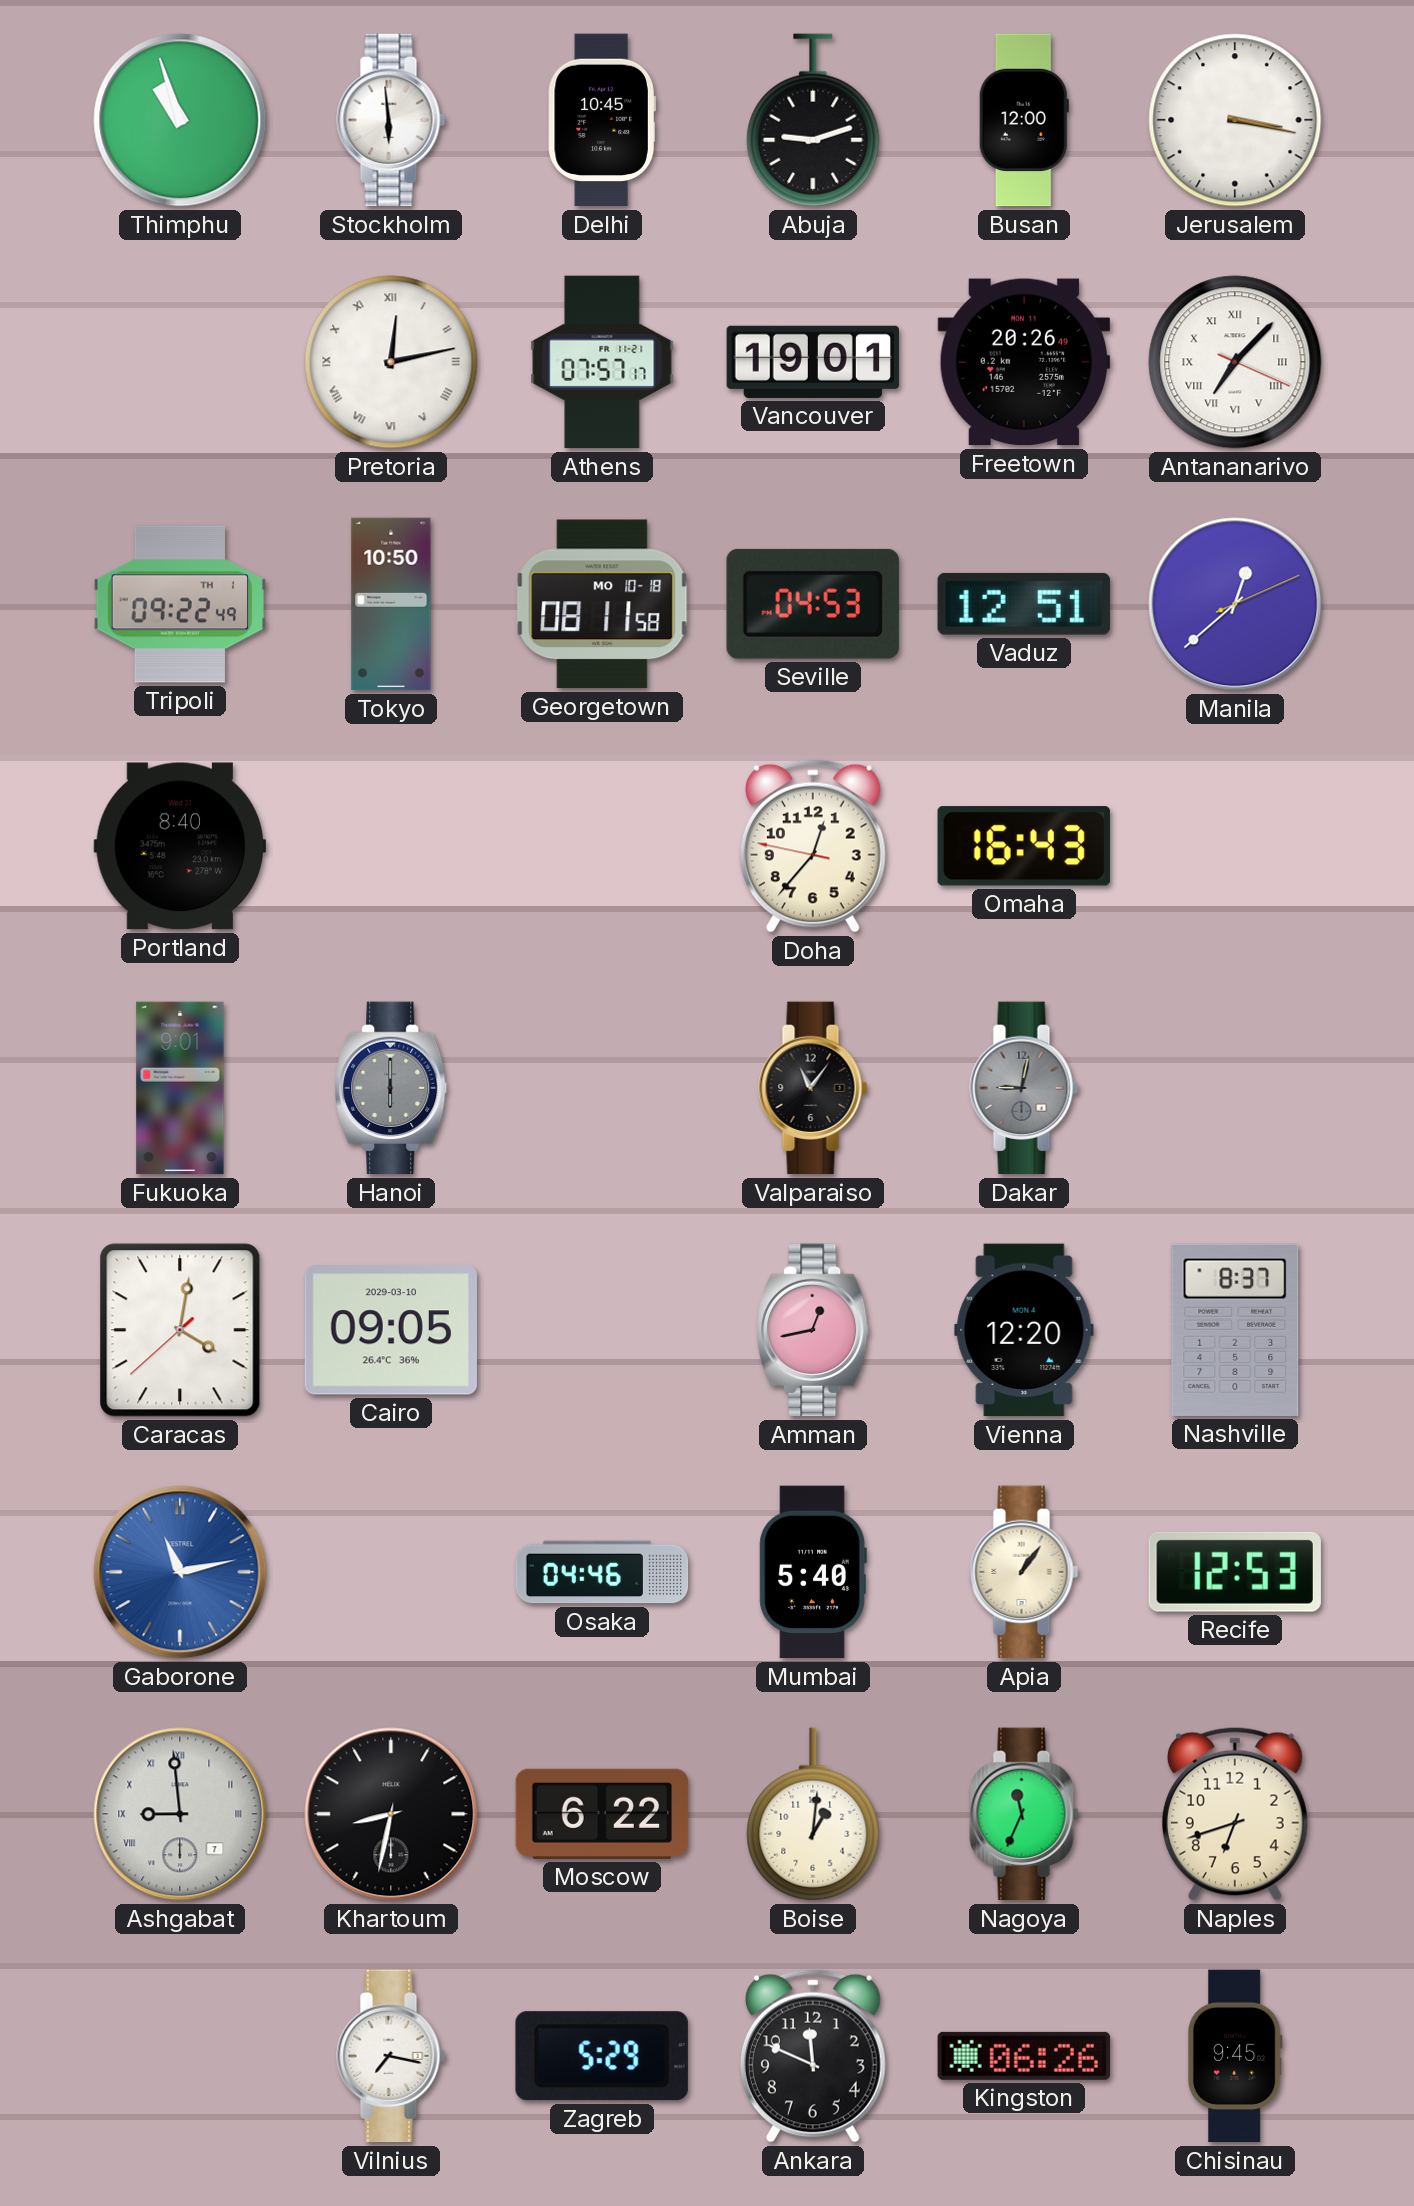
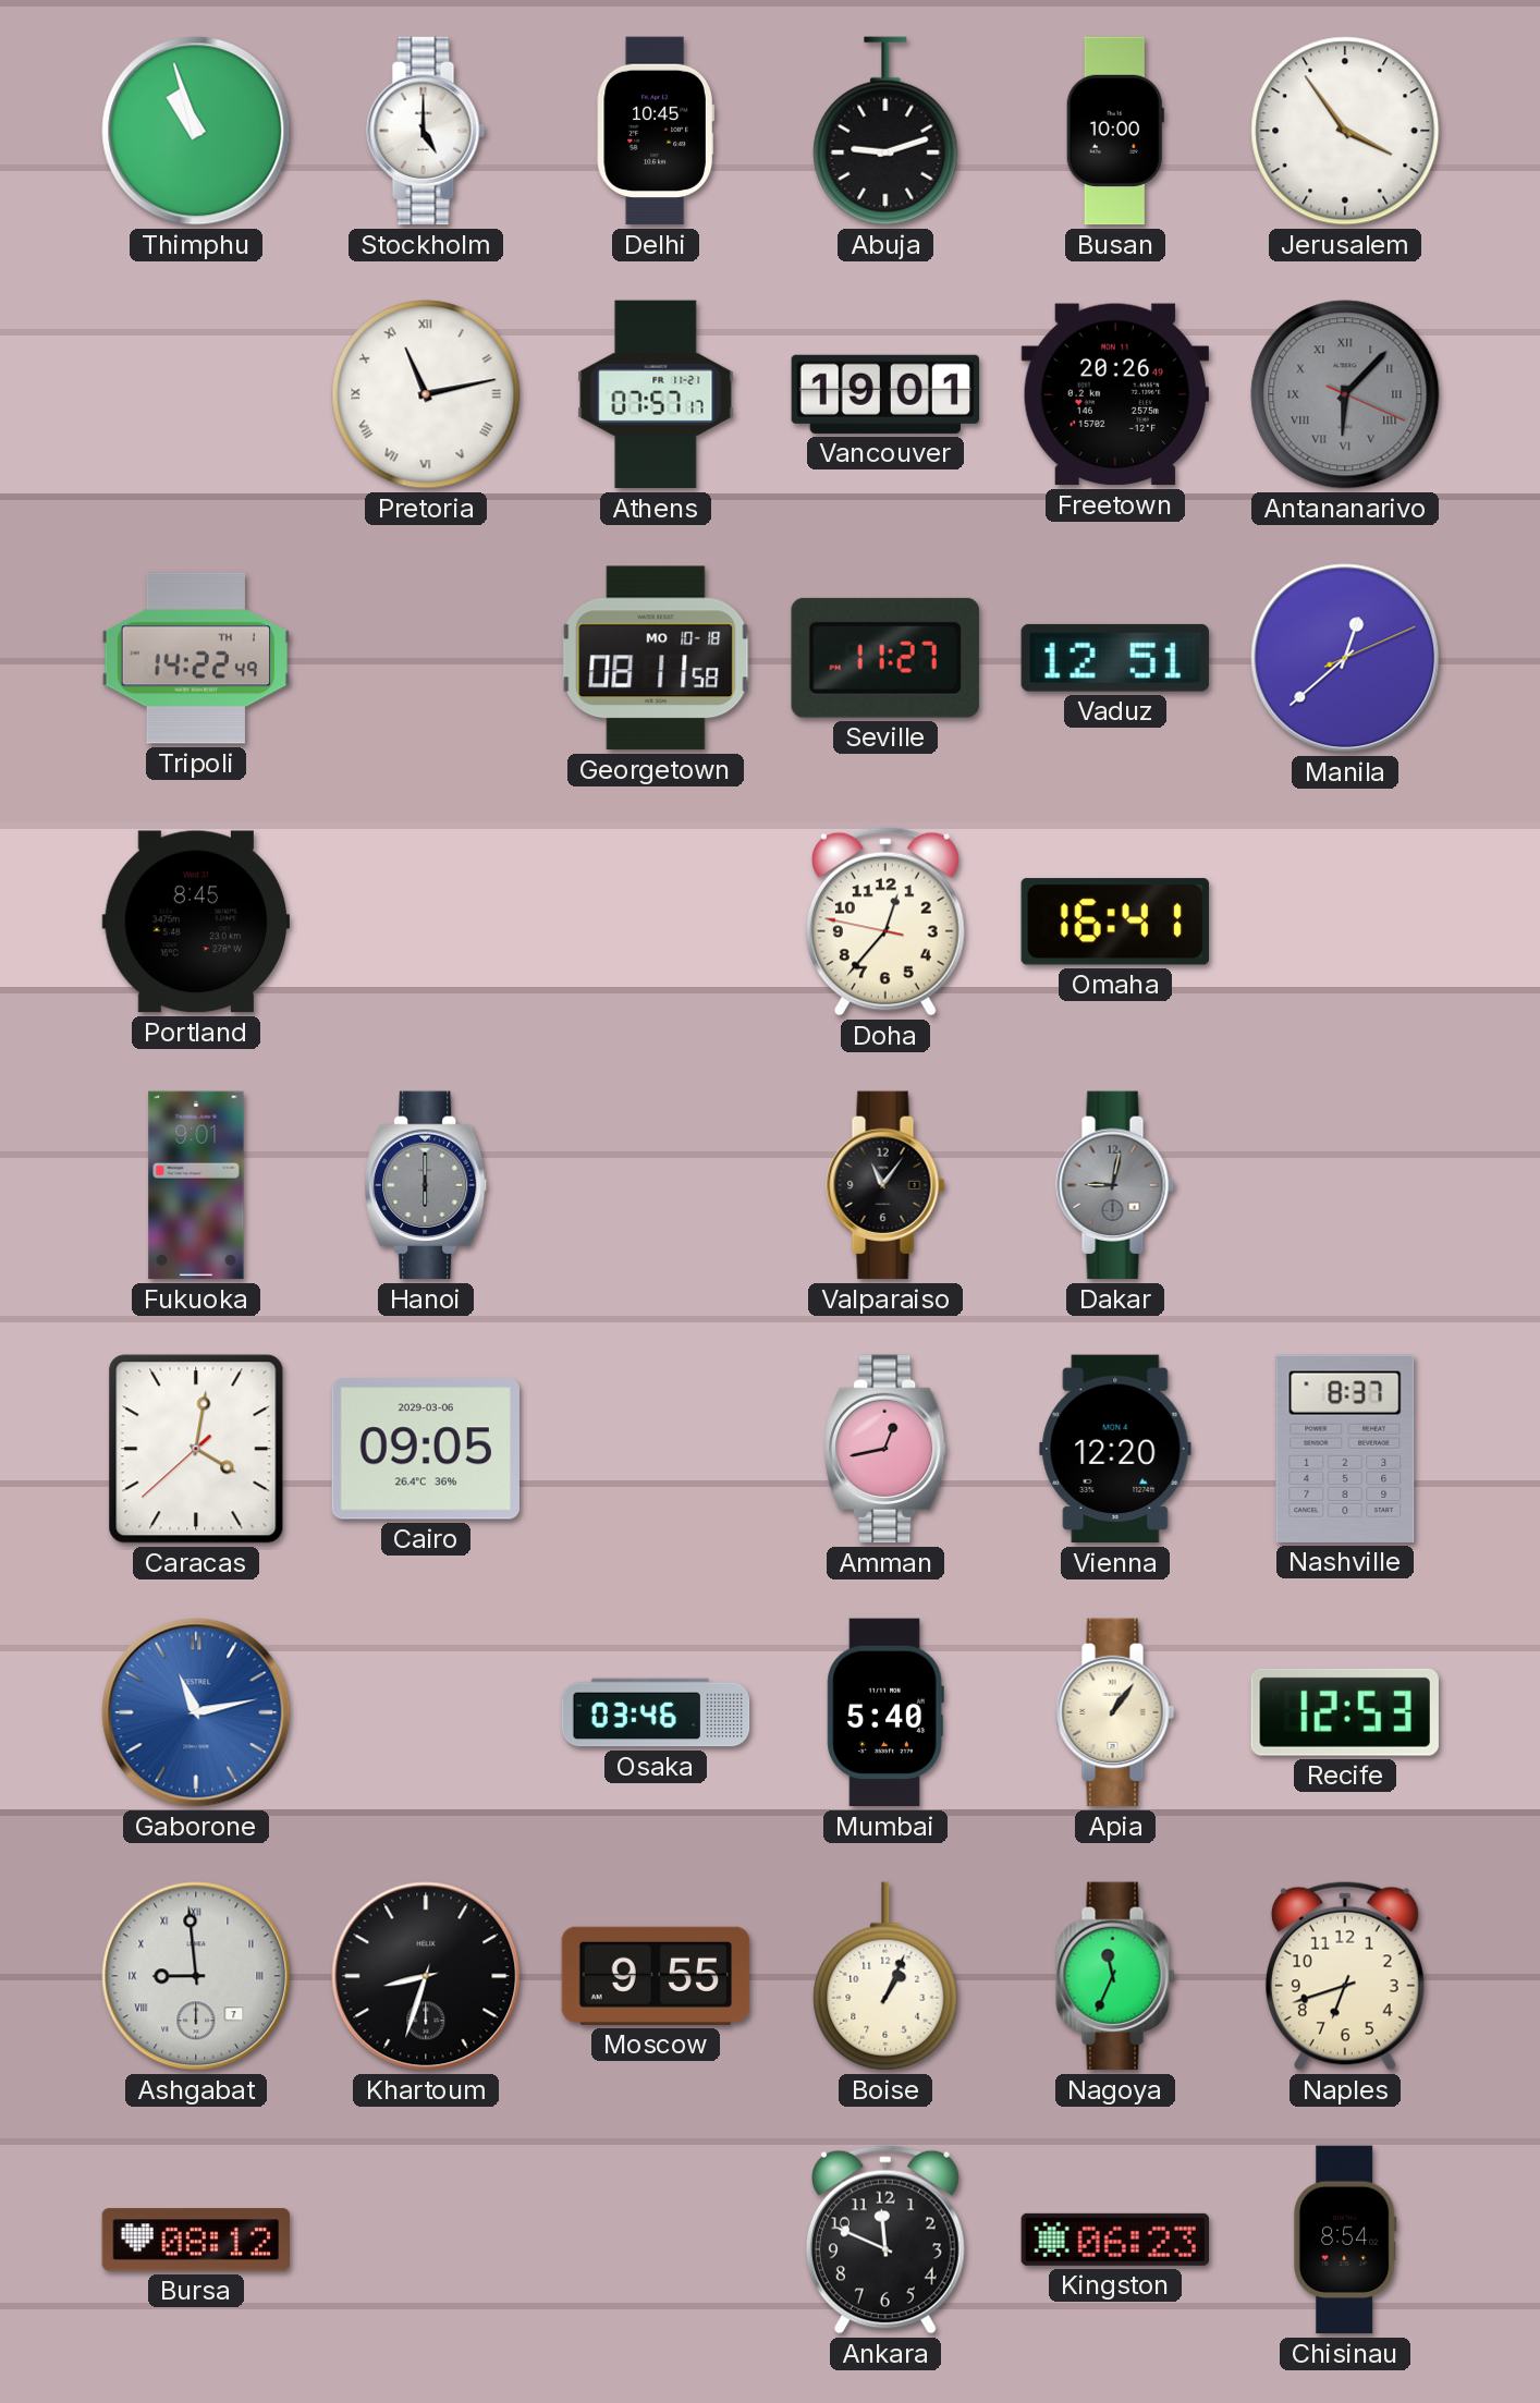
Stockholm: 5:59 -> 5:00 (426, 131)
Busan: 12:00 -> 10:00 (1115, 131)
Jerusalem: 3:17 -> 3:54 (1345, 131)
Pretoria: 12:13 -> 11:13 (426, 394)
Antananarivo: 7:07 -> 6:07 (1345, 394)
Antananarivo dial: white -> grey (1345, 394)
Tripoli: 09:22 -> 14:22 (196, 658)
Tokyo: 10:50 -> none (391, 604)
Seville: 04:53 -> 11:27 (885, 658)
Portland: 8:40 -> 8:45 (195, 922)
Omaha: 16:43 -> 16:41 (1115, 922)
Cairo date: 2029-03-10 -> 2029-03-06 (426, 1449)
Osaka: 04:46 -> 03:46 (656, 1712)
Khartoum: 8:32 -> 8:33 (426, 1976)
Moscow: 6:22 -> 9:55 (656, 1976)
Boise: 1:01 -> 1:04 (885, 1976)
Bursa: none -> 08:12 (195, 2240)
Vilnius: 7:17 -> none (391, 2056)
Zagreb: 5:29 -> none (602, 2056)
Kingston: 06:26 -> 06:23 (1114, 2240)
Chisinau: 9:45 -> 8:54 (1345, 2240)
